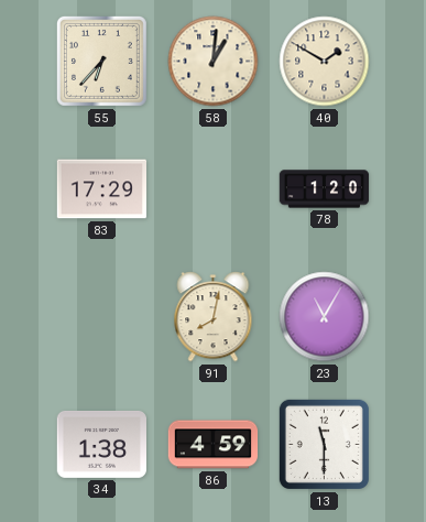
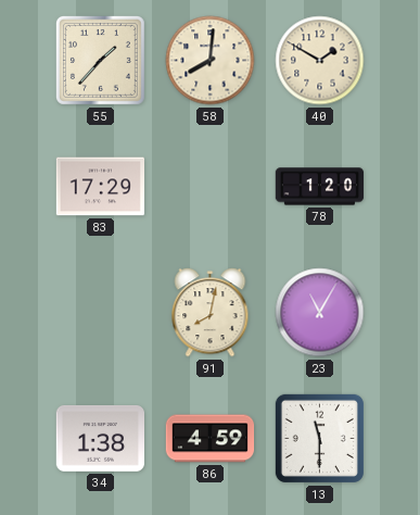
55: 6:37 -> 1:37 (100, 60)
58: 1:01 -> 8:01 (211, 61)
